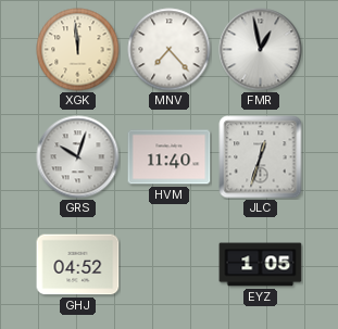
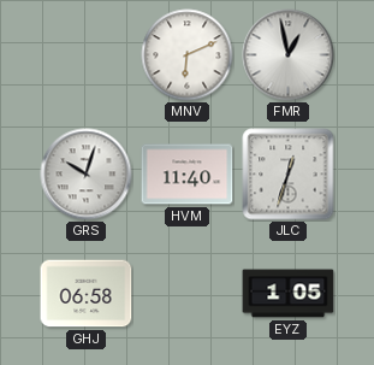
XGK: 11:59 -> none (78, 50)
MNV: 7:23 -> 6:11 (188, 55)
GHJ: 04:52 -> 06:58 (87, 294)
